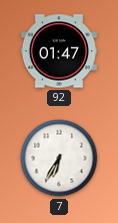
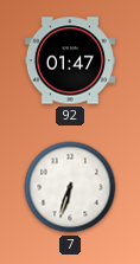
7: 6:35 -> 6:33 (70, 187)
